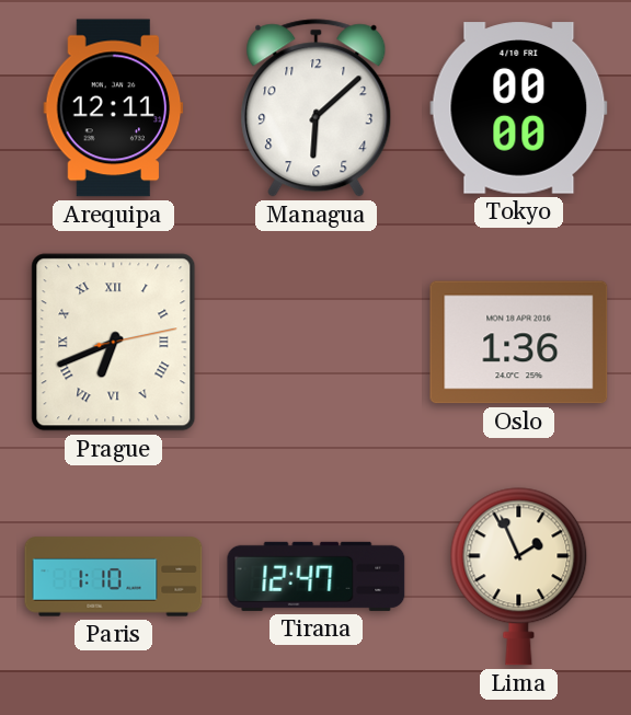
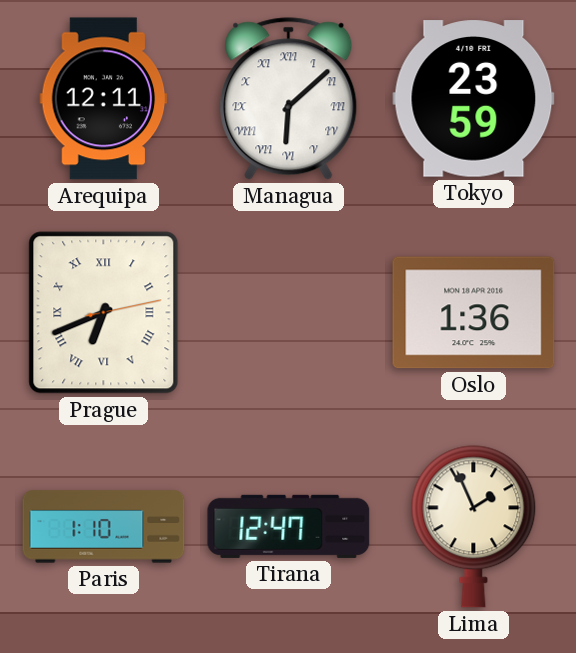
Managua numerals: Arabic -> Roman (289, 99)
Tokyo: 00:00 -> 23:59 (474, 99)
